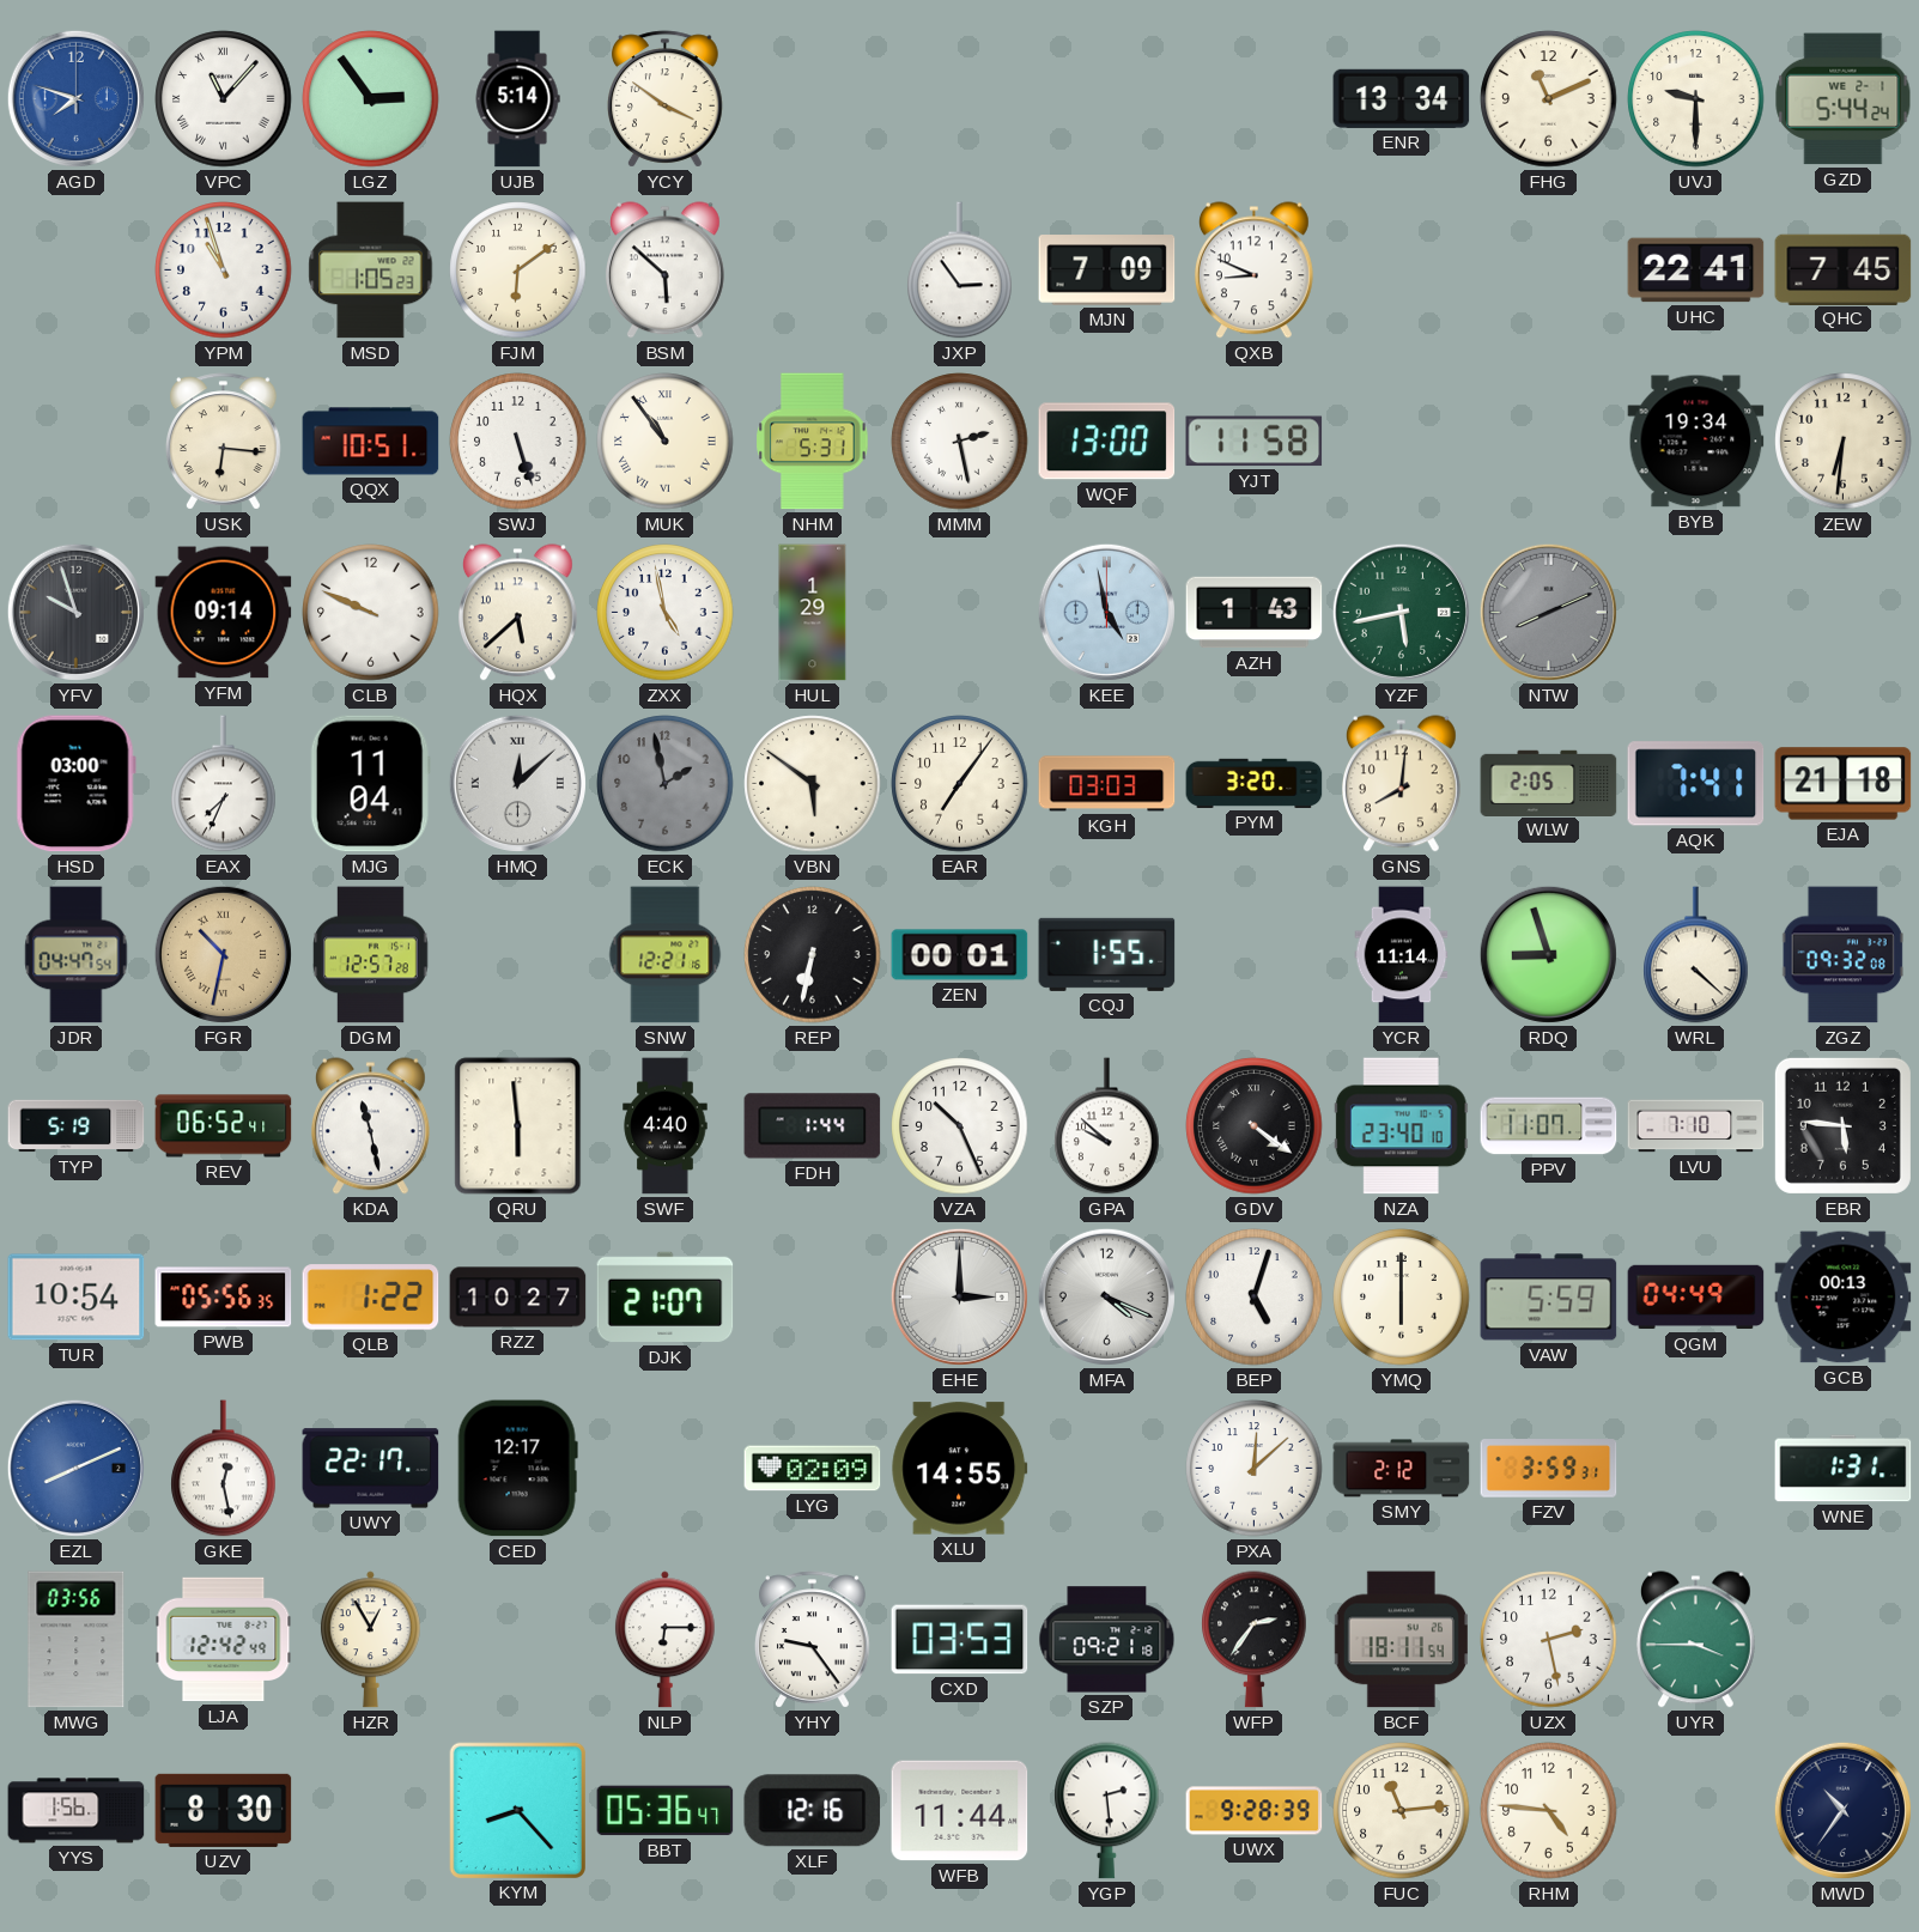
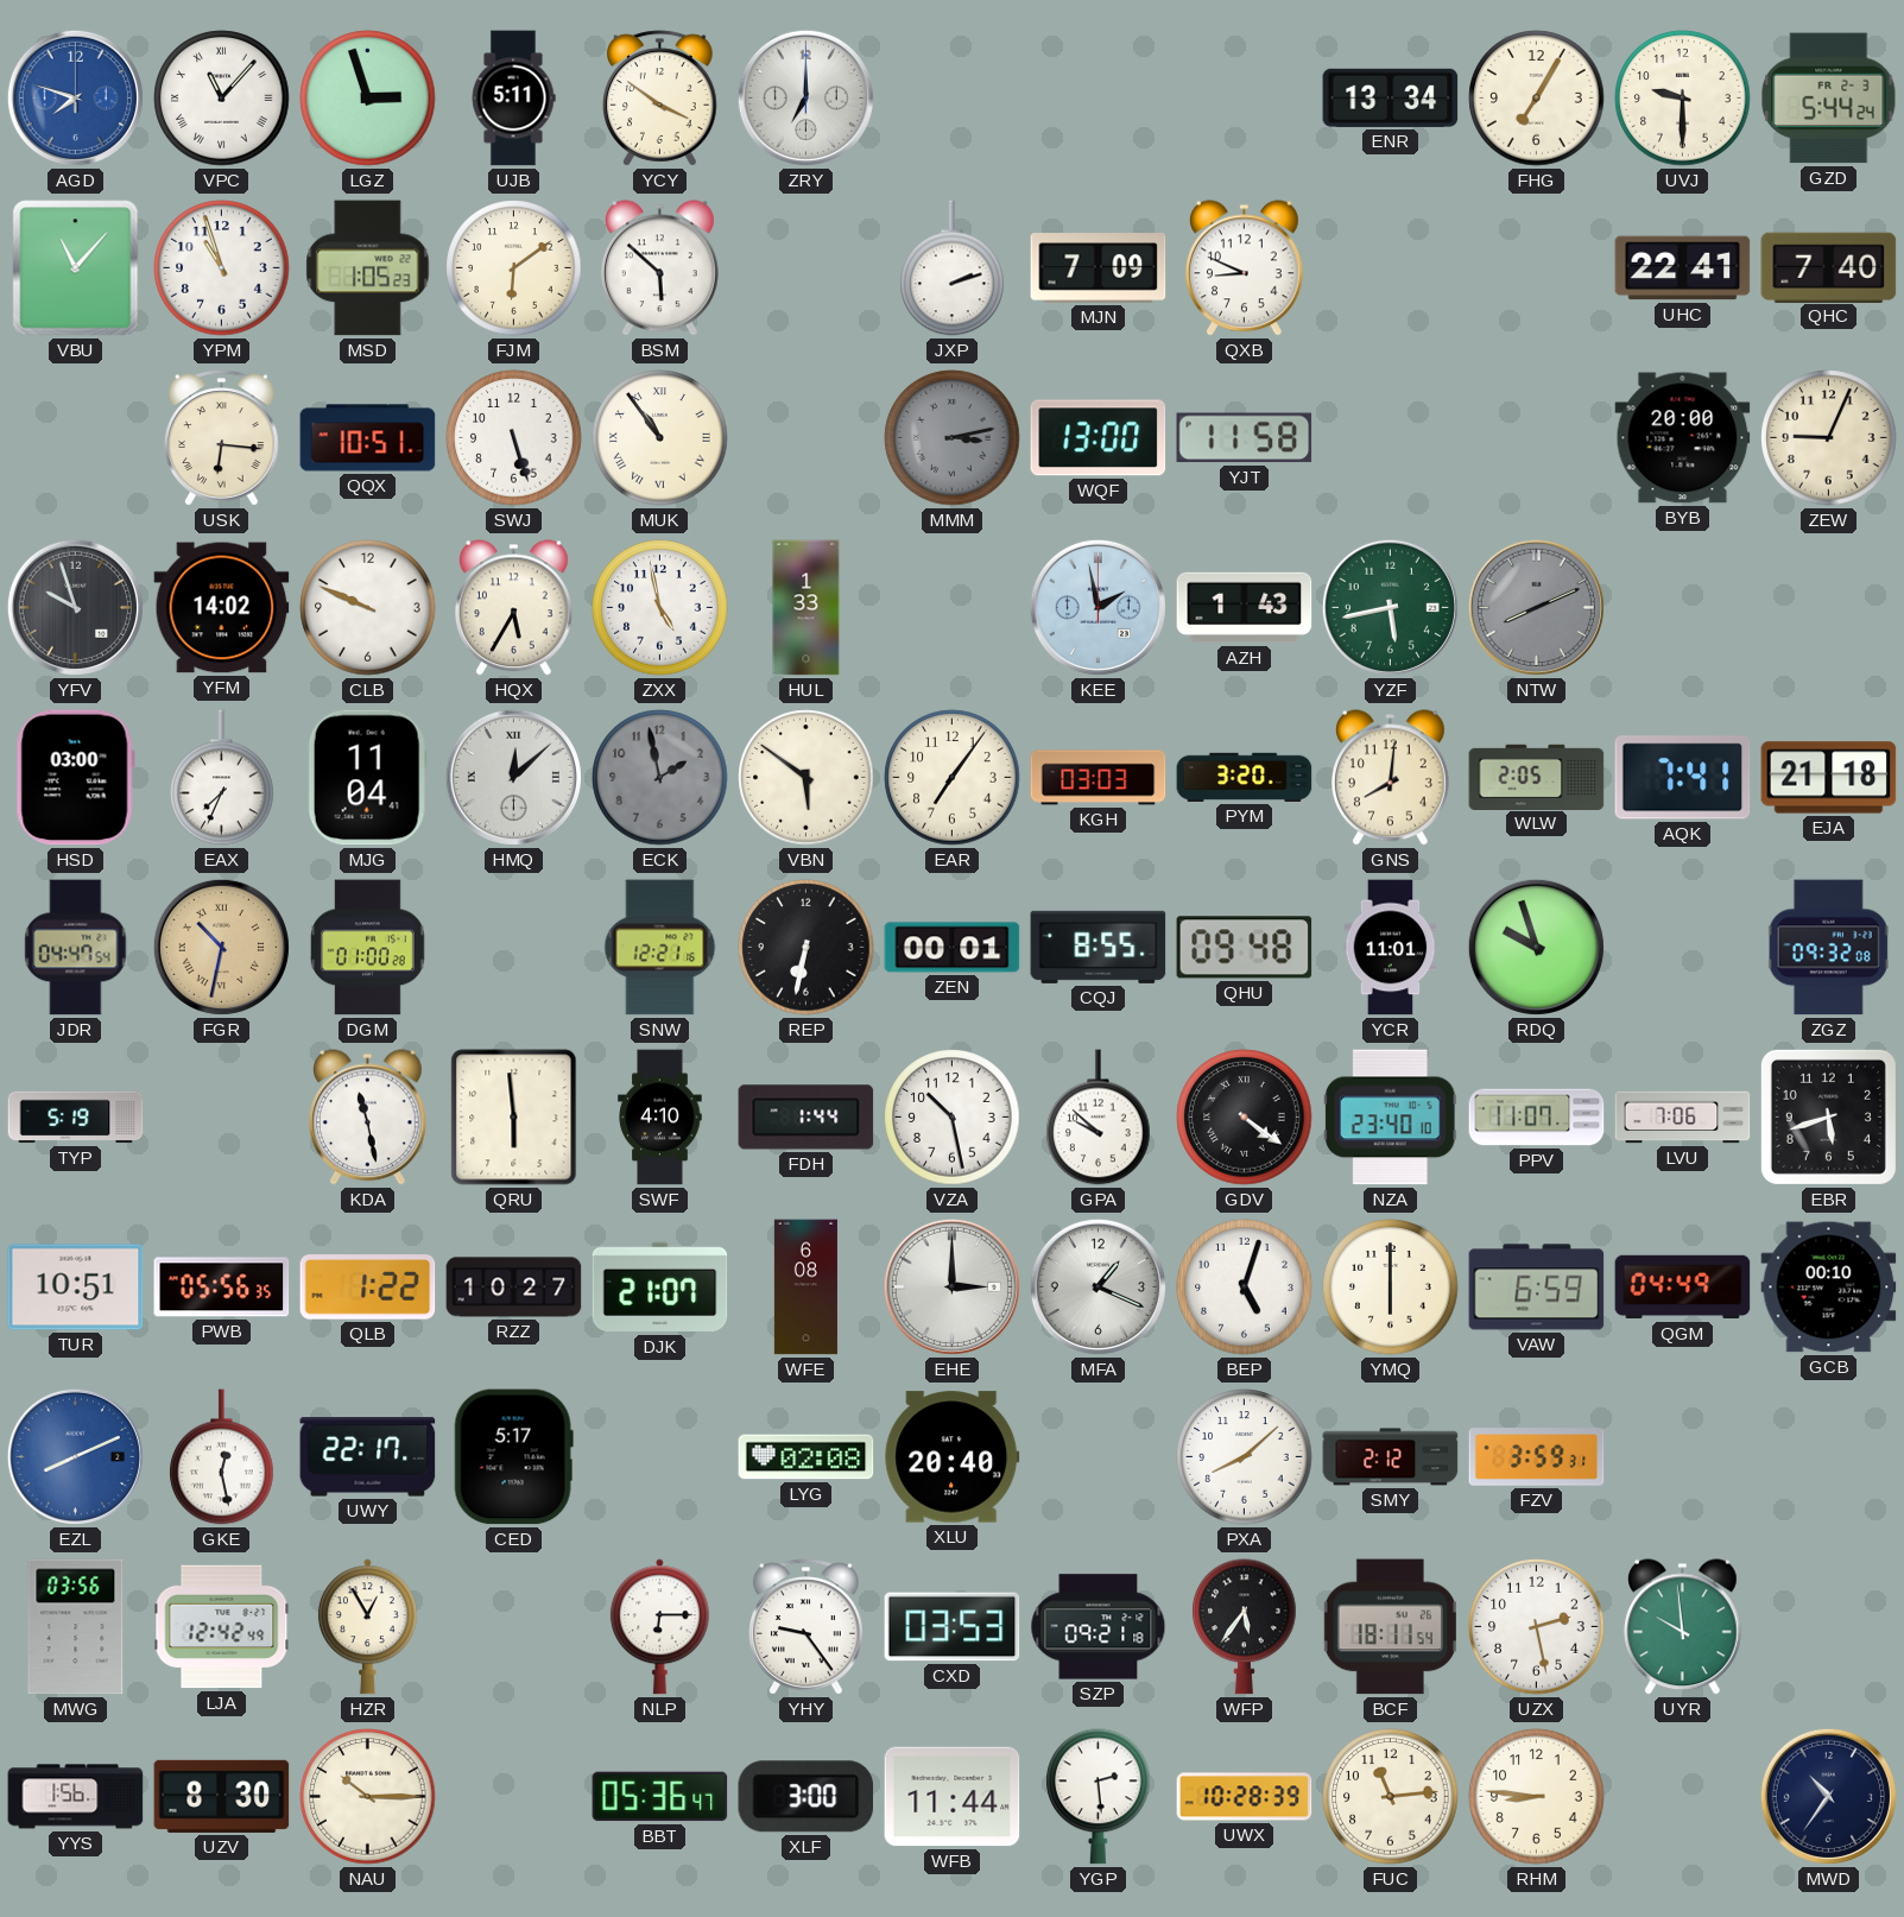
LGZ: 2:54 -> 2:57 (368, 99)
UJB: 5:14 -> 5:11 (513, 99)
ZRY: none -> 7:00 (805, 97)
FHG: 11:11 -> 7:05 (1537, 99)
GZD date: WE 2-1 -> FR 2-3 (1829, 99)
VBU: none -> 11:07 (76, 268)
JXP: 2:54 -> 2:12 (953, 268)
QHC: 7:45 -> 7:40 (1829, 267)
NHM: 5:31 -> none (813, 442)
MMM: 2:28 -> 3:13 (953, 438)
MMM dial: white -> grey (953, 438)
BYB: 19:34 -> 20:00 (1683, 438)
ZEW: 6:31 -> 9:04 (1829, 438)
YFM: 09:14 -> 14:02 (222, 608)
HQX: 5:38 -> 5:35 (513, 608)
HUL: 1:29 -> 1:33 (806, 608)
KEE: 4:58 -> 1:58 (1098, 607)
DGM: 12:57 -> 01:00 (368, 948)
CQJ: 1:55 -> 8:55 (1099, 947)
QHU: none -> 09:48 (1245, 948)
YCR: 11:14 -> 11:01 (1391, 948)
RDQ: 8:57 -> 9:57 (1536, 947)
WRL: 4:22 -> none (1696, 955)
REV: 06:52 -> none (224, 1126)
SWF: 4:40 -> 4:10 (660, 1118)
VZA: 10:26 -> 10:28 (953, 1118)
LVU: 7:10 -> 7:06 (1683, 1118)
EBR: 5:46 -> 5:42 (1828, 1116)
TUR: 10:54 -> 10:51 (76, 1288)
WFE: none -> 6:08 (805, 1288)
MFA: 4:19 -> 1:19 (1098, 1286)
VAW: 5:59 -> 6:59 (1537, 1288)
GCB: 00:13 -> 00:10 (1829, 1288)
CED: 12:17 -> 5:17 (513, 1457)
LYG: 02:09 -> 02:08 (806, 1457)
XLU: 14:55 -> 20:40 (953, 1457)
PXA: 12:08 -> 8:08 (1245, 1457)
WNE: 1:31 -> none (1844, 1469)
WFP: 2:36 -> 5:36 (1245, 1627)
UYR: 3:45 -> 9:59 (1682, 1627)
NAU: none -> 10:15 (368, 1797)
KYM: 8:23 -> none (517, 1810)
XLF: 12:16 -> 3:00 (806, 1797)
UWX: 9:28 -> 10:28 (1245, 1797)
RHM: 4:46 -> 8:46 (1537, 1797)
